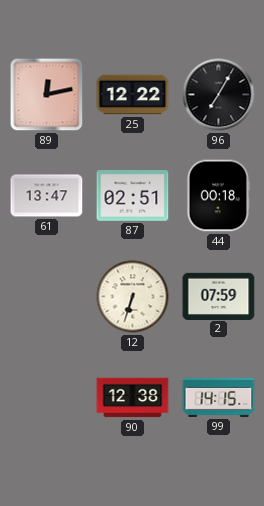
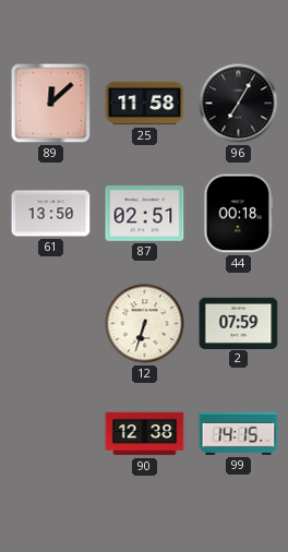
89: 12:13 -> 12:08 (51, 104)
25: 12:22 -> 11:58 (145, 104)
61: 13:47 -> 13:50 (51, 214)
